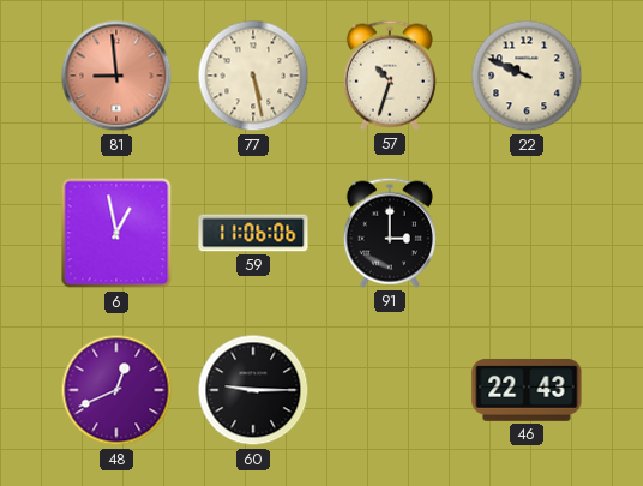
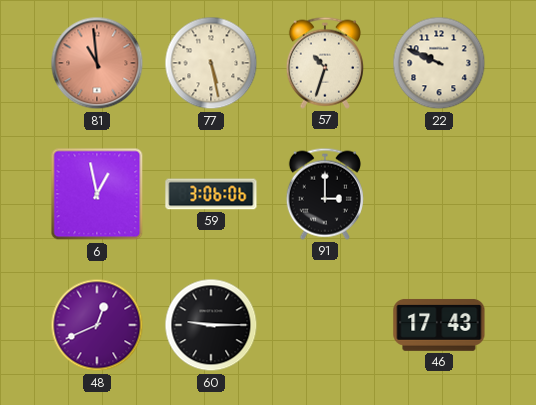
81: 8:59 -> 10:59 (97, 63)
59: 11:06 -> 3:06 (211, 194)
46: 22:43 -> 17:43 (439, 325)
